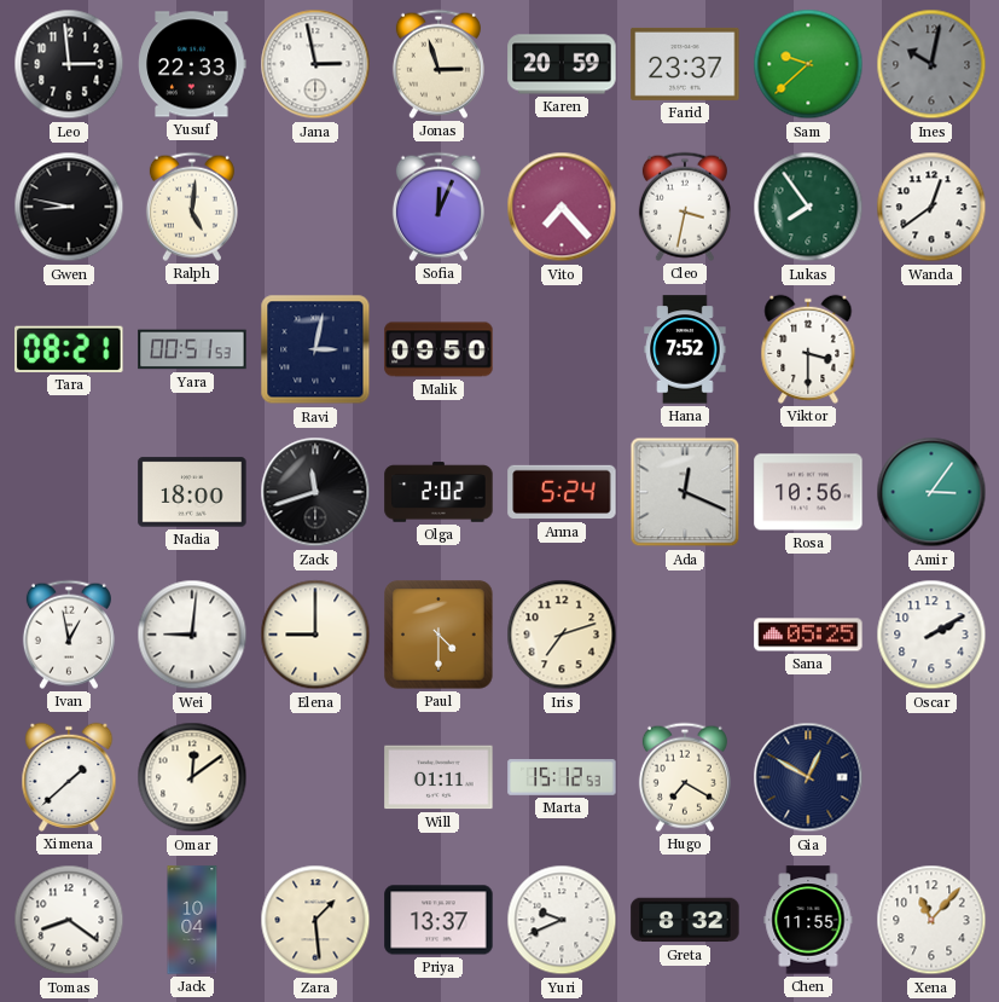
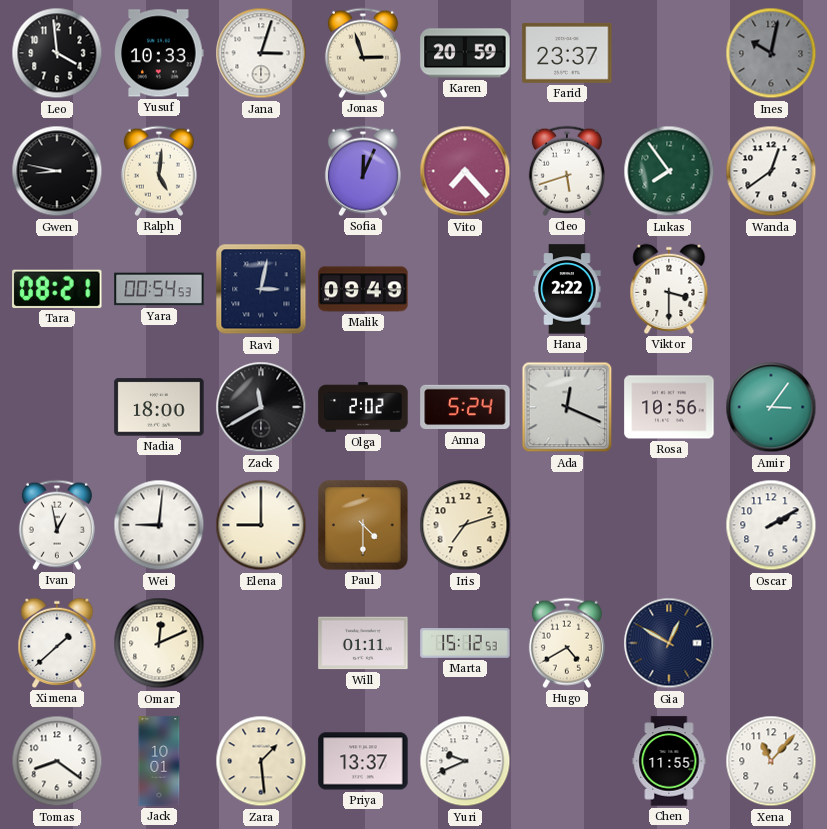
Leo: 2:59 -> 3:59 (57, 53)
Yusuf: 22:33 -> 10:33 (159, 53)
Jana: 2:58 -> 3:03 (261, 53)
Sam: 9:38 -> none (808, 64)
Cleo: 3:32 -> 5:42 (567, 171)
Yara: 00:51 -> 00:54 (159, 289)
Malik: 09:50 -> 09:49 (363, 289)
Hana: 7:52 -> 2:22 (567, 289)
Zack: 11:42 -> 11:40 (261, 407)
Sana: 05:25 -> none (808, 635)
Omar: 12:09 -> 12:11 (159, 643)
Hugo: 7:20 -> 4:40 (567, 643)
Jack: 10:04 -> 10:01 (159, 761)
Greta: 8:32 -> none (685, 920)
